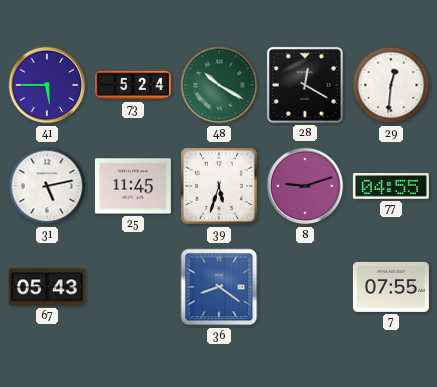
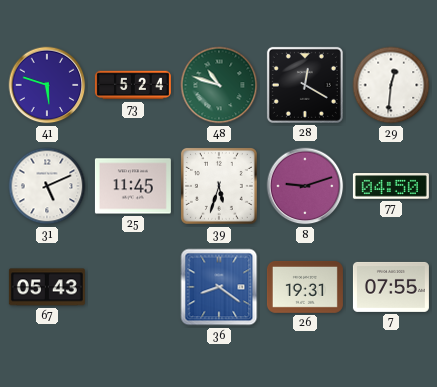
41: 5:45 -> 5:48 (47, 85)
48: 10:20 -> 10:48 (219, 85)
31: 5:13 -> 5:11 (47, 186)
77: 04:55 -> 04:50 (391, 186)
26: none -> 19:31 (305, 287)
